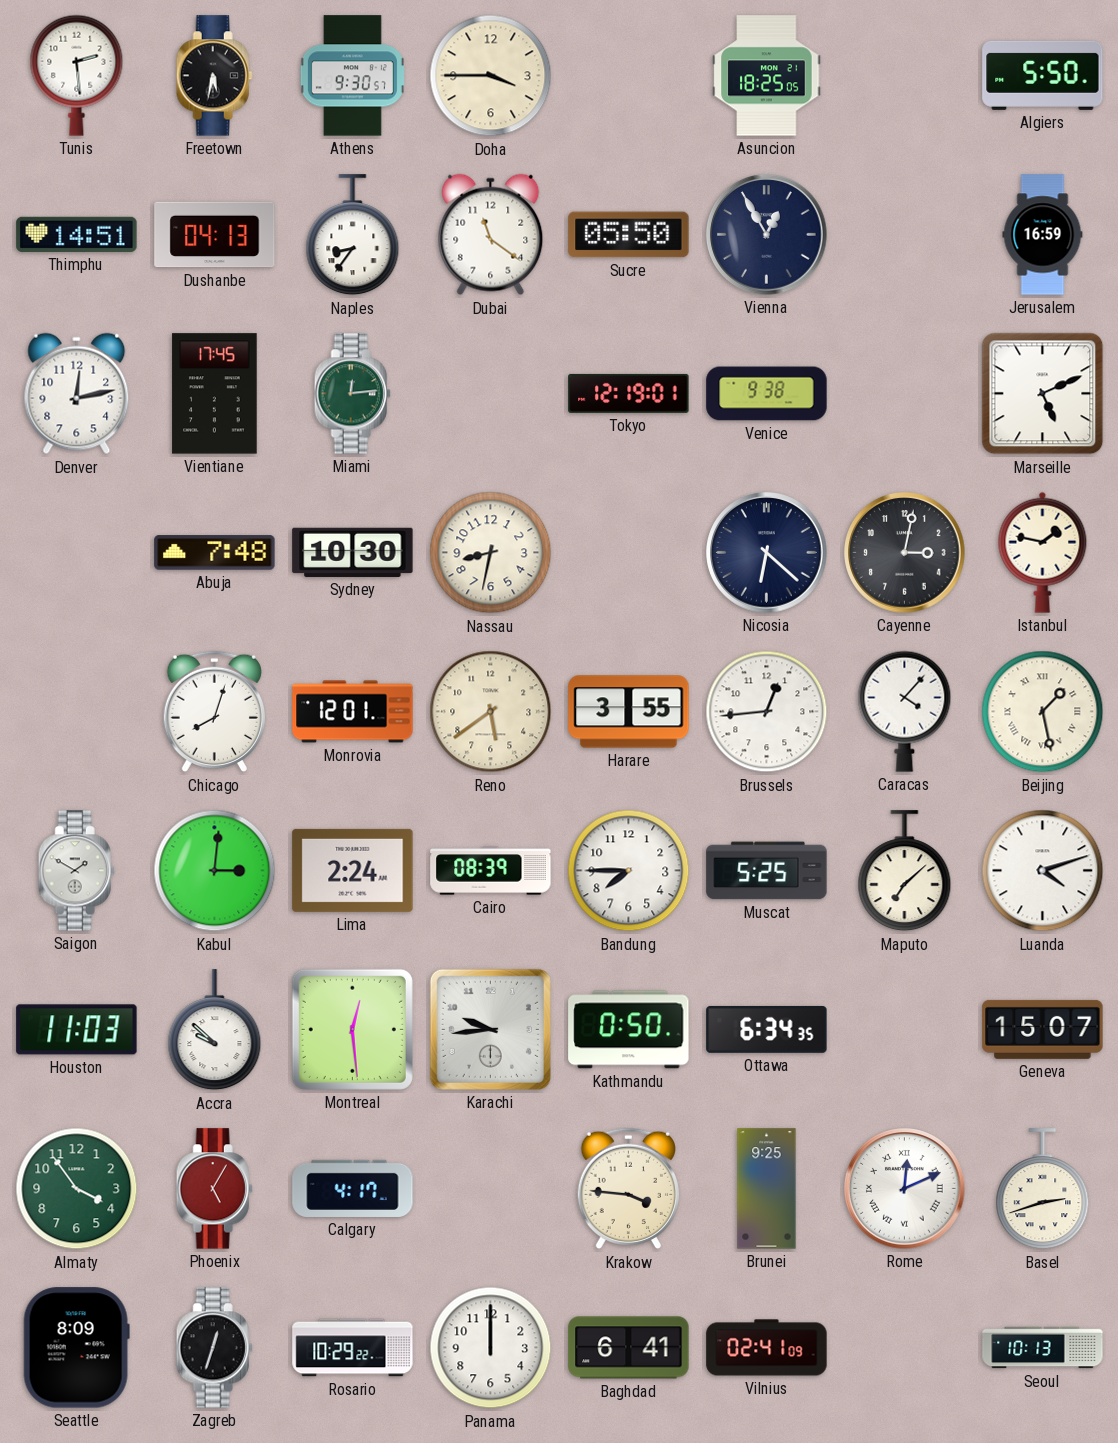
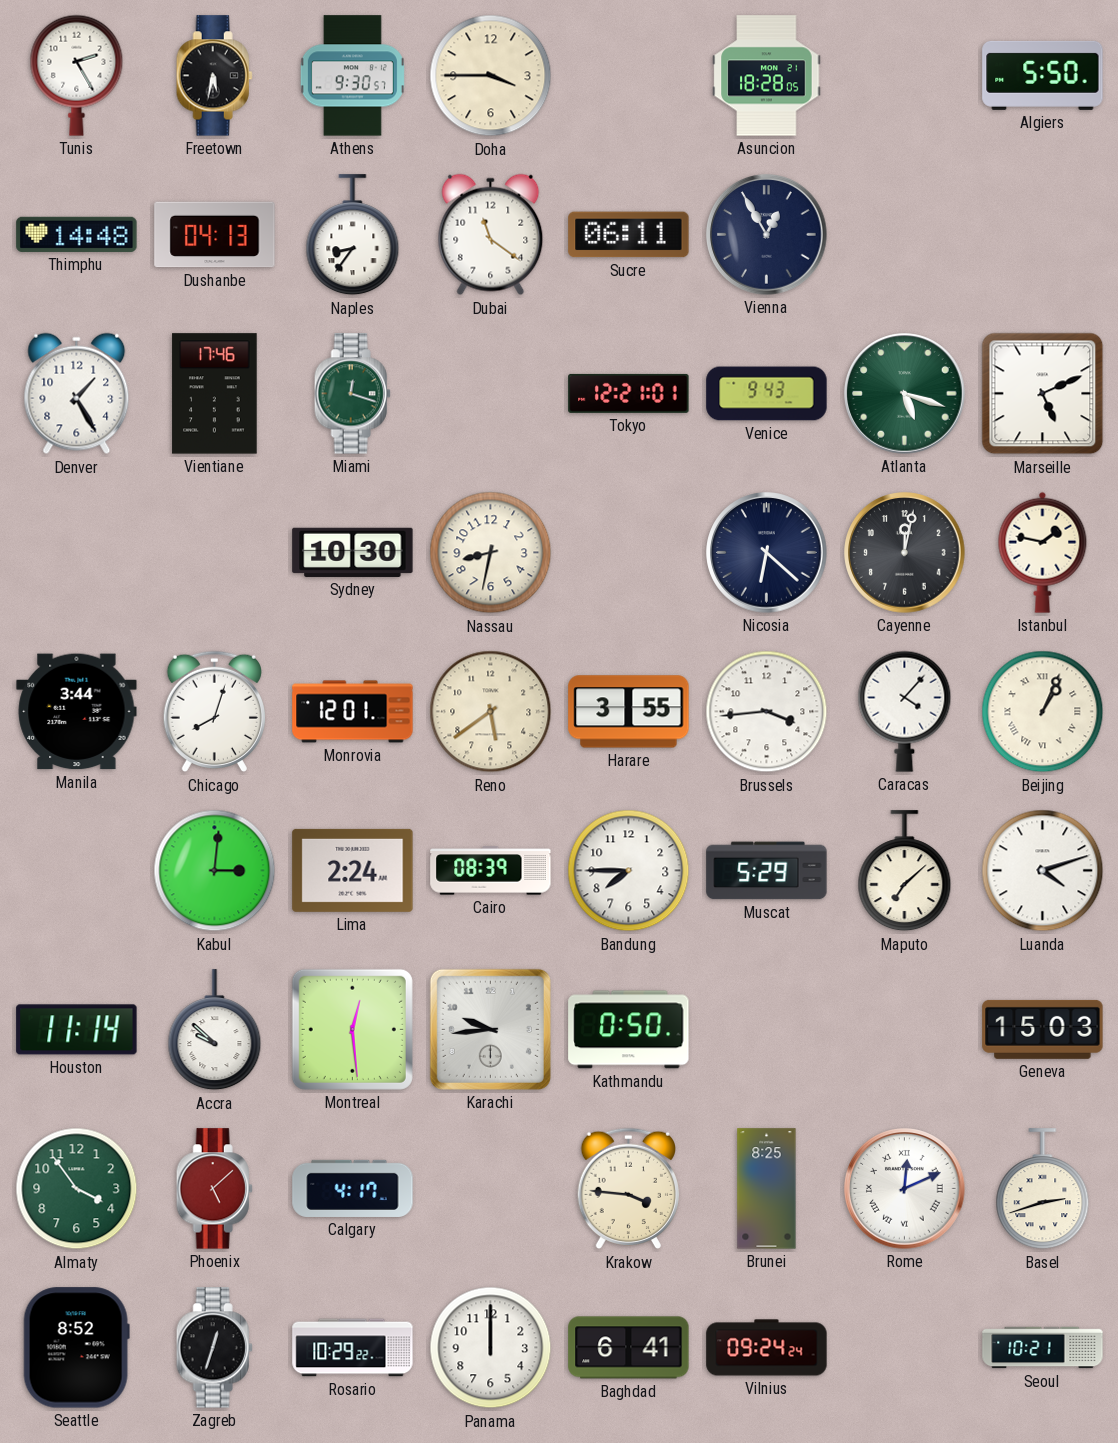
Tunis: 2:29 -> 2:25 (77, 75)
Asuncion: 18:25 -> 18:28 (767, 76)
Thimphu: 14:51 -> 14:48 (77, 234)
Sucre: 05:50 -> 06:11 (629, 235)
Jerusalem: 16:59 -> none (1043, 235)
Denver: 12:13 -> 1:25 (77, 394)
Vientiane: 17:45 -> 17:46 (215, 394)
Miami: 12:14 -> 12:18 (352, 394)
Tokyo: 12:19 -> 12:21 (629, 393)
Venice: 9:38 -> 9:43 (767, 394)
Atlanta: none -> 5:18 (905, 394)
Abuja: 7:48 -> none (215, 553)
Cayenne: 3:02 -> 12:02 (905, 553)
Manila: none -> 3:44 (77, 712)
Brussels: 12:44 -> 3:44 (767, 712)
Beijing: 1:28 -> 1:04 (1043, 712)
Saigon: 1:50 -> none (76, 871)
Muscat: 5:25 -> 5:29 (767, 871)
Houston: 11:03 -> 11:14 (77, 1030)
Ottawa: 6:34 -> none (767, 1029)
Geneva: 15:07 -> 15:03 (1043, 1029)
Phoenix: 5:05 -> 5:08 (214, 1189)
Brunei: 9:25 -> 8:25 (767, 1189)
Seattle: 8:09 -> 8:52 (76, 1348)
Vilnius: 02:41 -> 09:24 (767, 1348)
Seoul: 10:13 -> 10:21 (1043, 1348)
